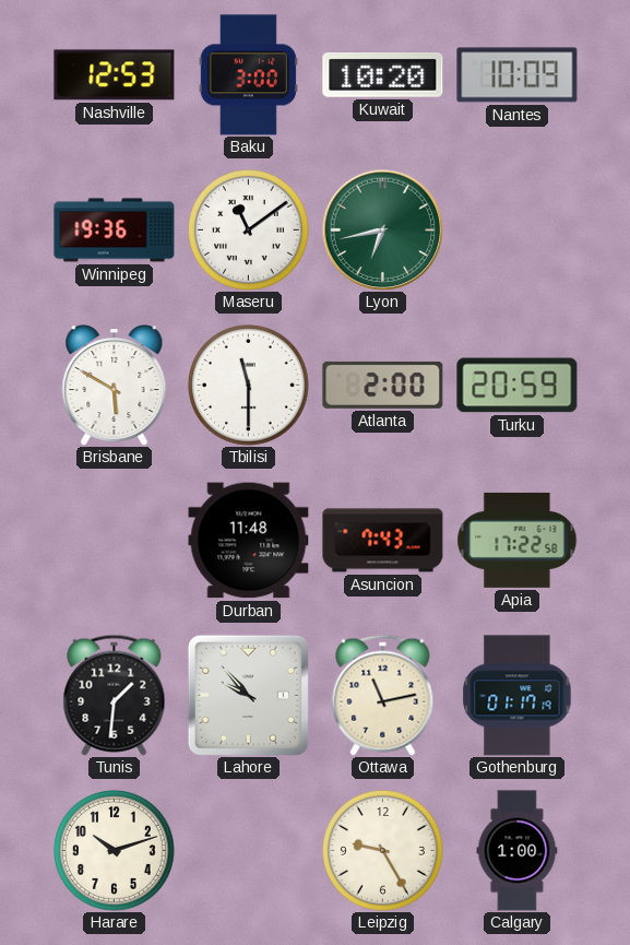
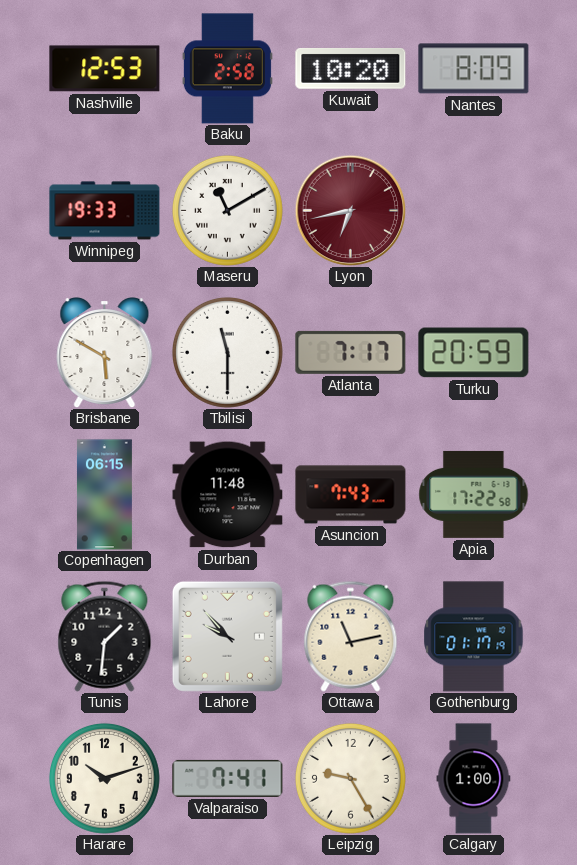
Baku: 3:00 -> 2:58 (227, 69)
Nantes: 10:09 -> 8:09 (474, 69)
Winnipeg: 19:36 -> 19:33 (105, 211)
Maseru: 11:09 -> 11:10 (227, 210)
Lyon dial: green -> burgundy (350, 210)
Atlanta: 2:00 -> 7:17 (351, 352)
Copenhagen: none -> 06:15 (104, 495)
Valparaiso: none -> 7:41 (228, 778)
